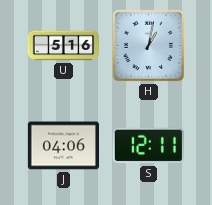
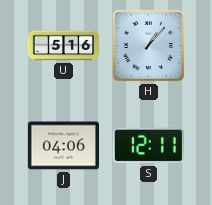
H: 1:02 -> 1:07 (149, 46)
